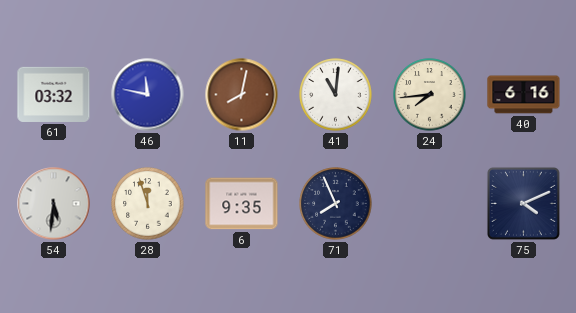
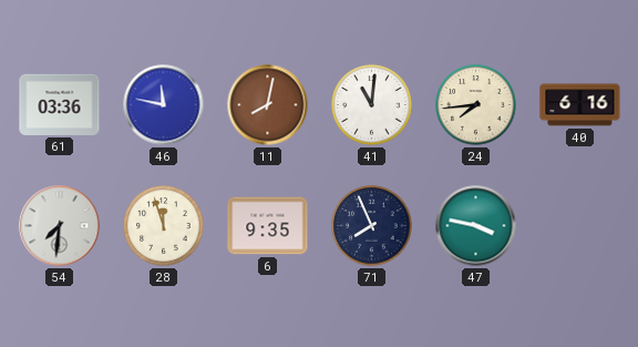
61: 03:32 -> 03:36 (60, 104)
54: 5:31 -> 7:31 (60, 226)
47: none -> 3:47 (476, 226)
75: 4:11 -> none (523, 203)
